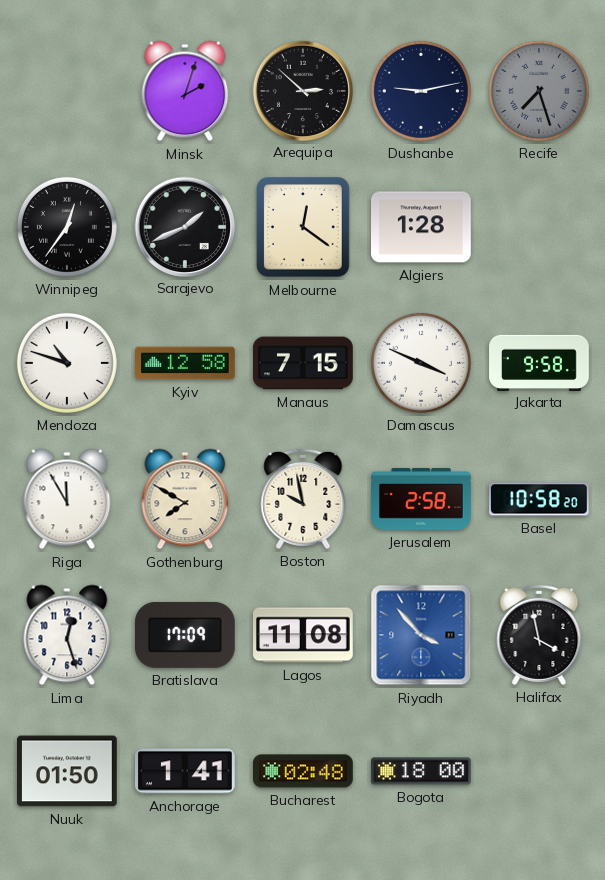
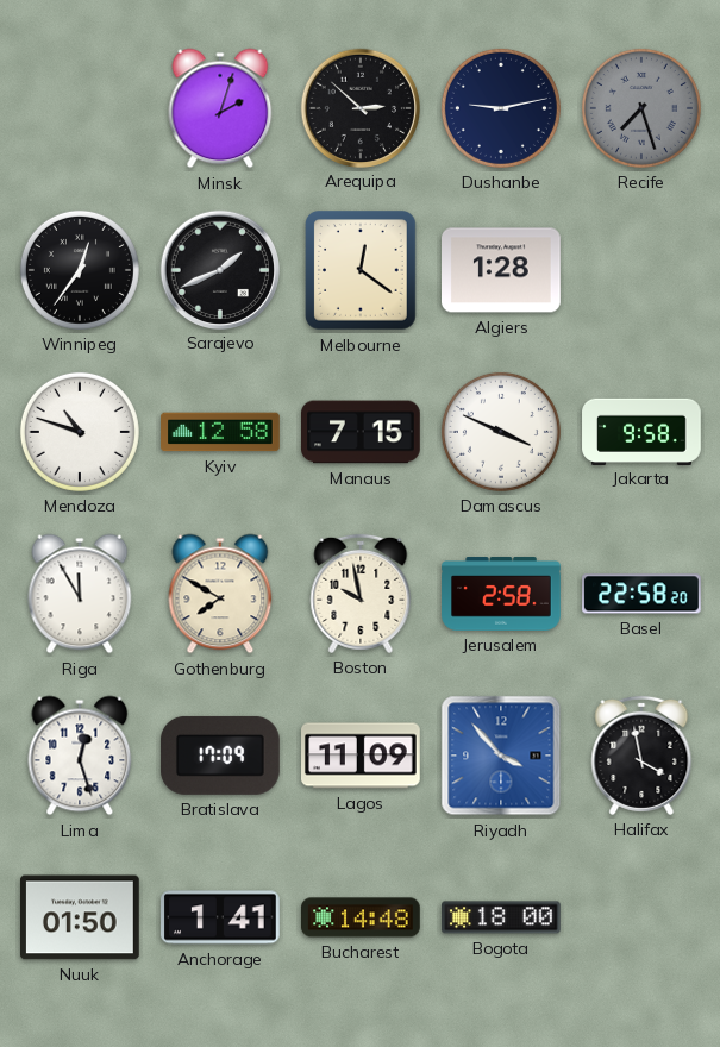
Basel: 10:58 -> 22:58 (643, 594)
Lagos: 11:08 -> 11:09 (362, 756)
Bucharest: 02:48 -> 14:48 (361, 917)
